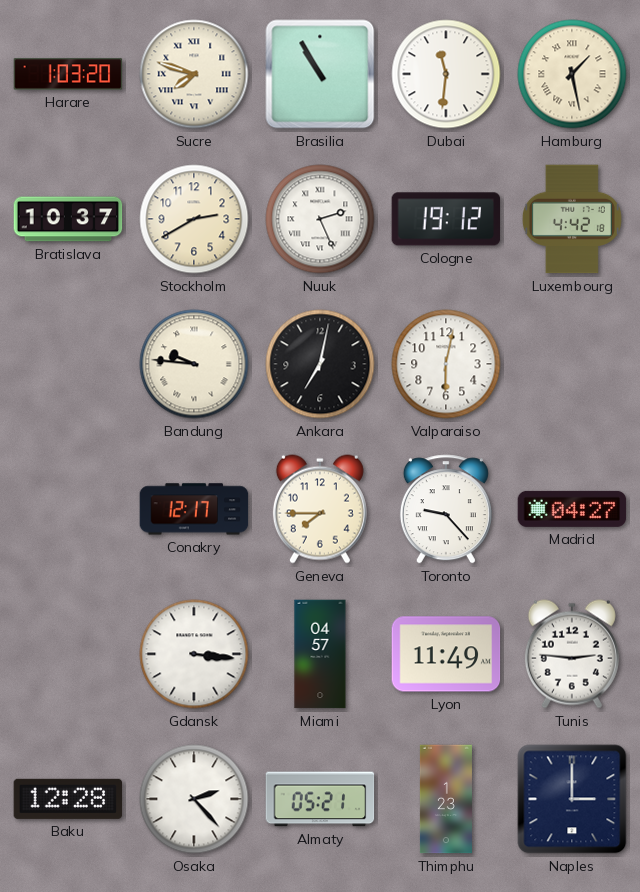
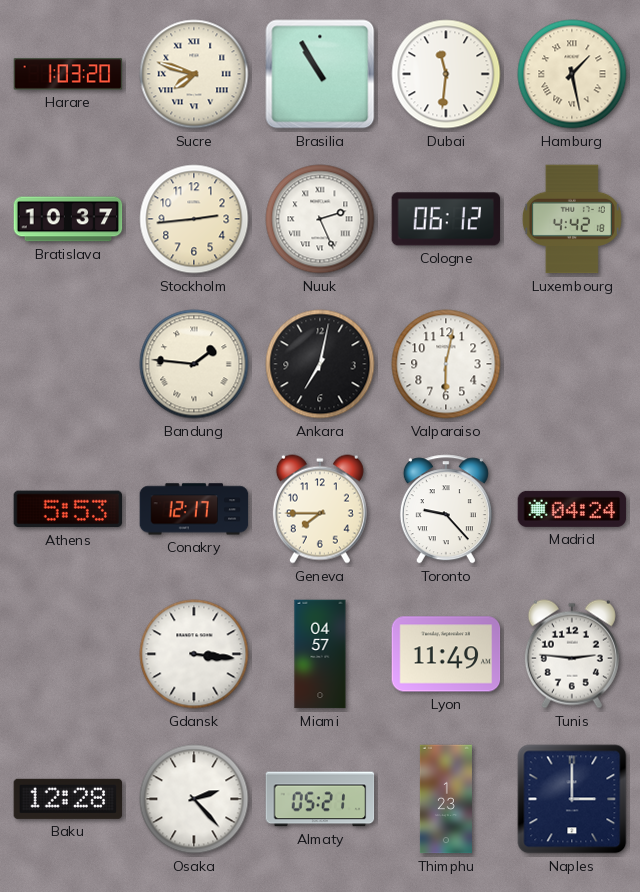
Stockholm: 2:40 -> 2:44 (194, 219)
Cologne: 19:12 -> 06:12 (446, 219)
Bandung: 9:46 -> 1:46 (194, 364)
Athens: none -> 5:53 (68, 509)
Madrid: 04:27 -> 04:24 (572, 509)
